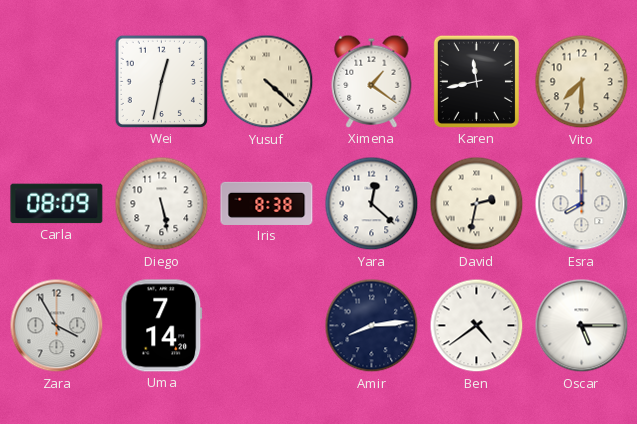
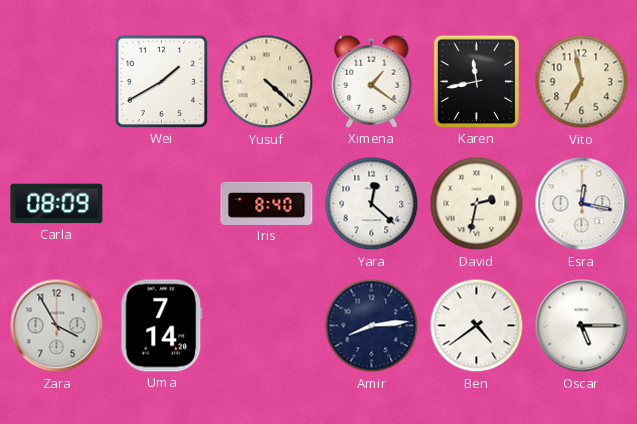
Wei: 12:32 -> 1:40 (161, 81)
Vito: 7:30 -> 6:58 (582, 82)
Diego: 5:28 -> none (162, 204)
Iris: 8:38 -> 8:40 (267, 203)
Esra: 8:00 -> 12:17 (582, 204)
